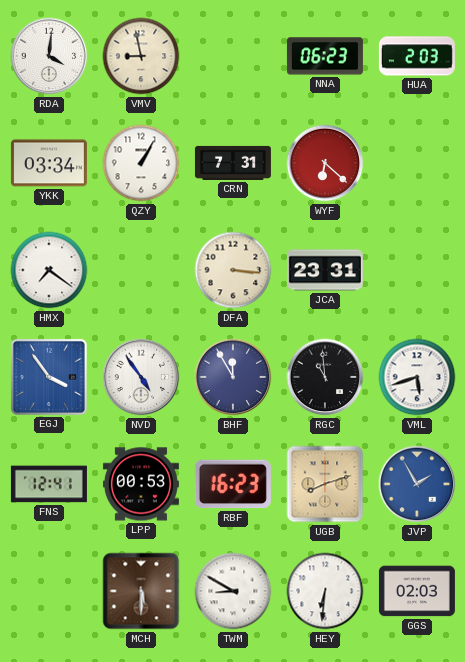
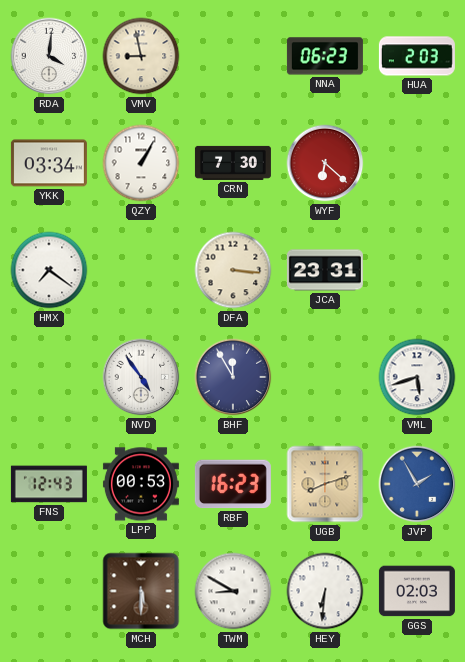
CRN: 7:31 -> 7:30 (233, 163)
EGJ: 3:54 -> none (49, 377)
RGC: 10:59 -> none (325, 377)
FNS: 12:41 -> 12:43 (49, 484)
